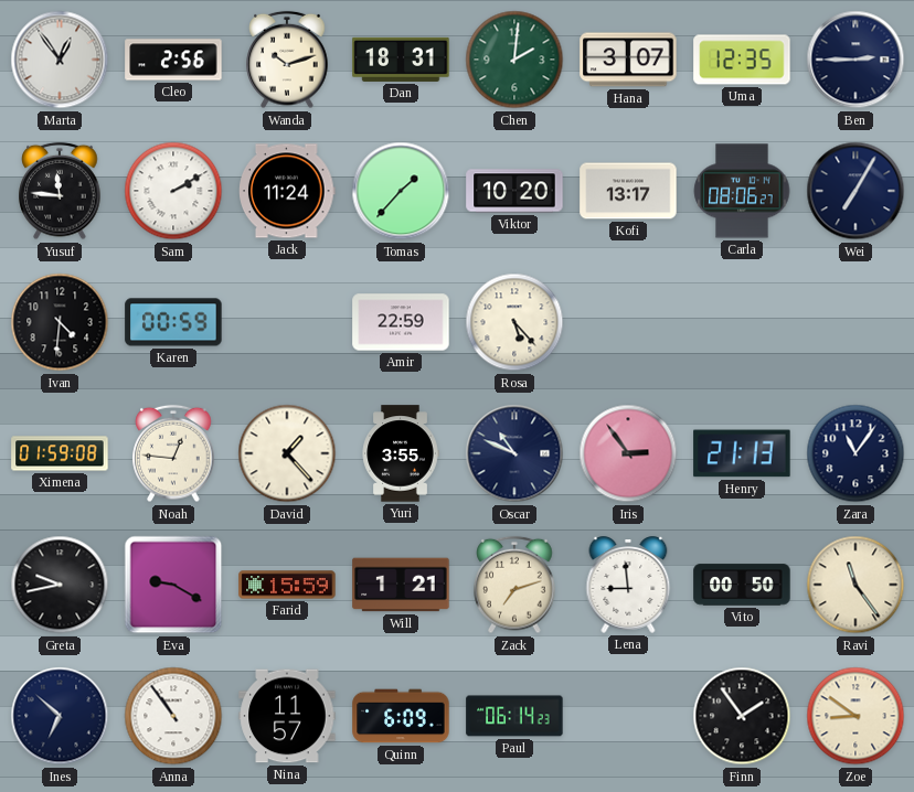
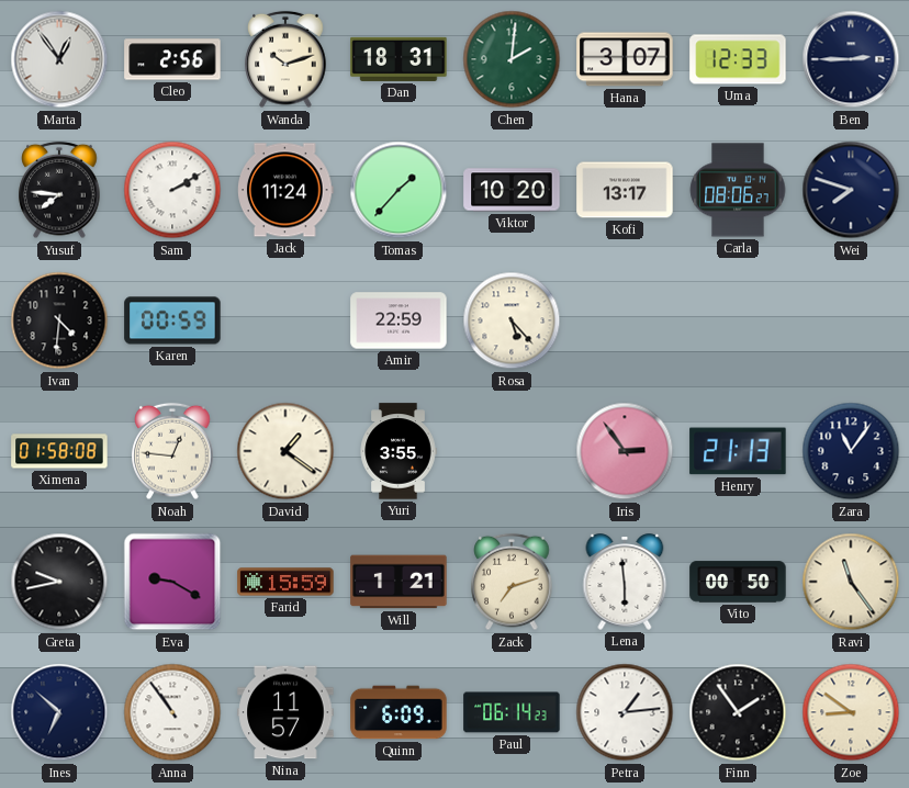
Uma: 12:35 -> 12:33 (738, 59)
Yusuf: 11:46 -> 7:46 (59, 190)
Wei: 7:05 -> 7:48 (851, 190)
Ximena: 01:59 -> 01:58 (59, 451)
David: 1:23 -> 1:21 (285, 451)
Oscar: 10:49 -> none (514, 453)
Lena: 8:59 -> 5:59 (625, 582)
Petra: none -> 1:14 (625, 712)
